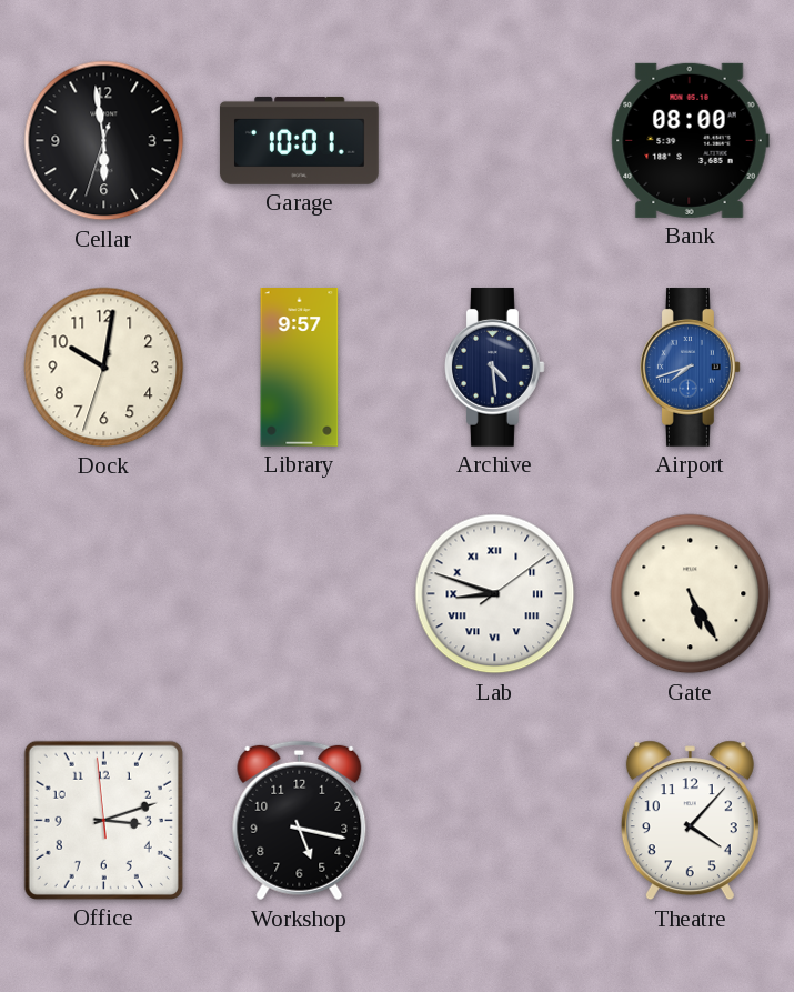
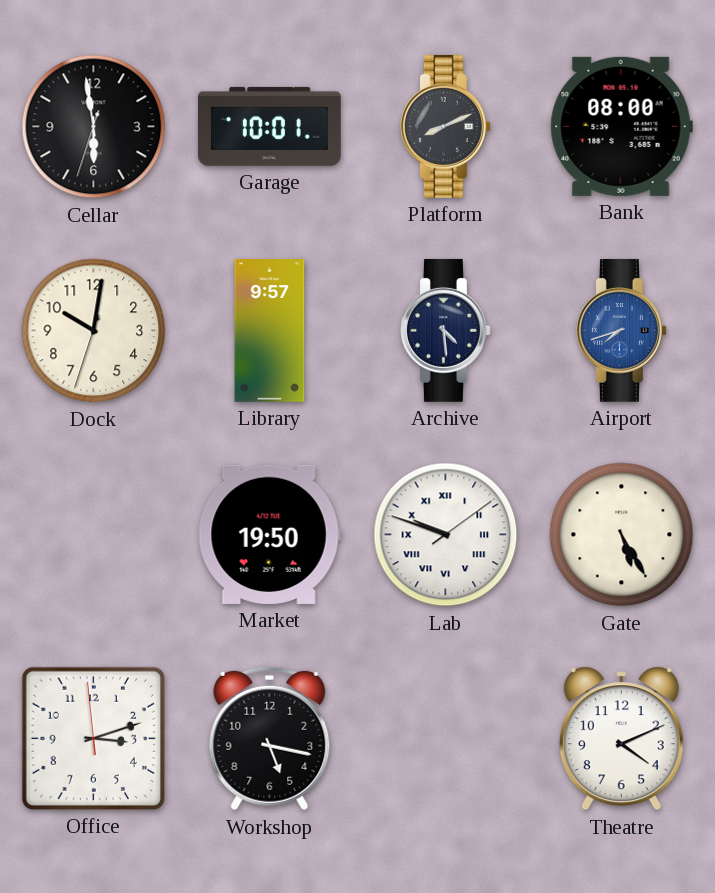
Platform: none -> 8:11 (445, 126)
Market: none -> 19:50 (269, 534)
Lab: 8:48 -> 9:48 (446, 535)
Theatre: 4:07 -> 4:11 (621, 739)
